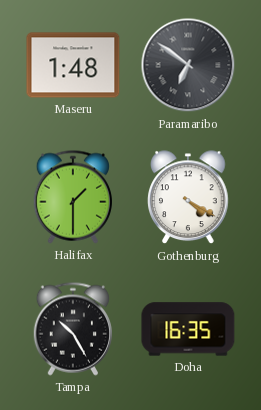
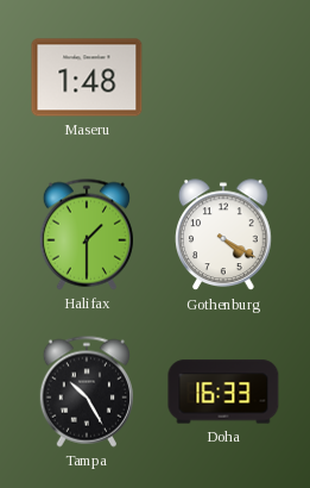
Paramaribo: 6:51 -> none (188, 65)
Doha: 16:35 -> 16:33 (223, 392)
